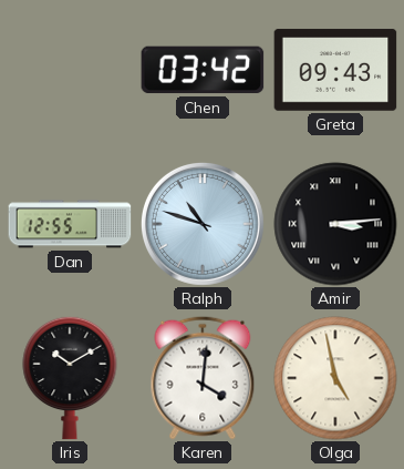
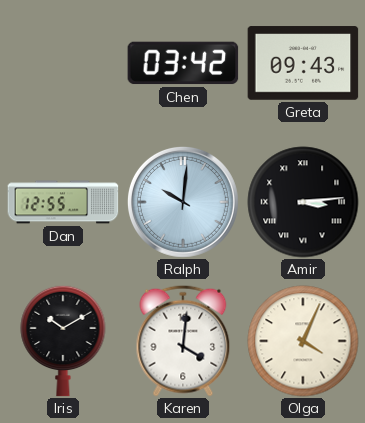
Ralph: 10:48 -> 10:01 (183, 202)
Olga: 4:58 -> 4:04 (303, 341)
